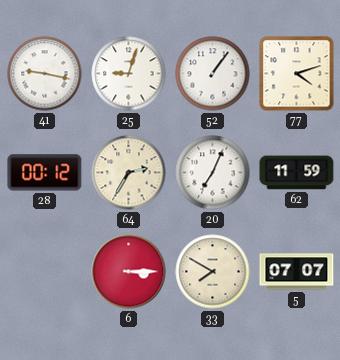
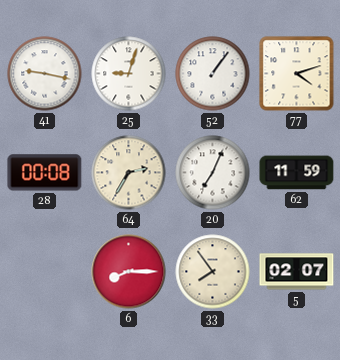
28: 00:12 -> 00:08 (45, 173)
6: 3:15 -> 8:15 (129, 272)
33: 7:50 -> 7:54 (213, 272)
5: 07:07 -> 02:07 (297, 272)
